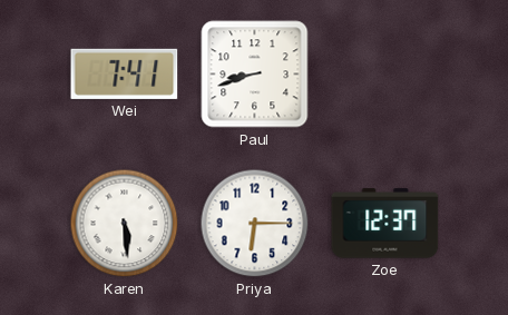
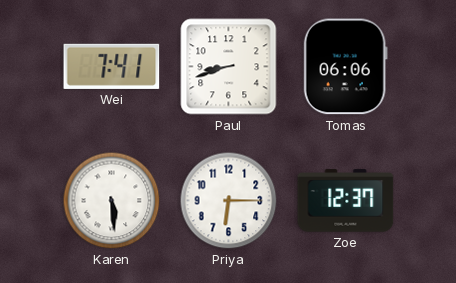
Tomas: none -> 06:06 (345, 67)
